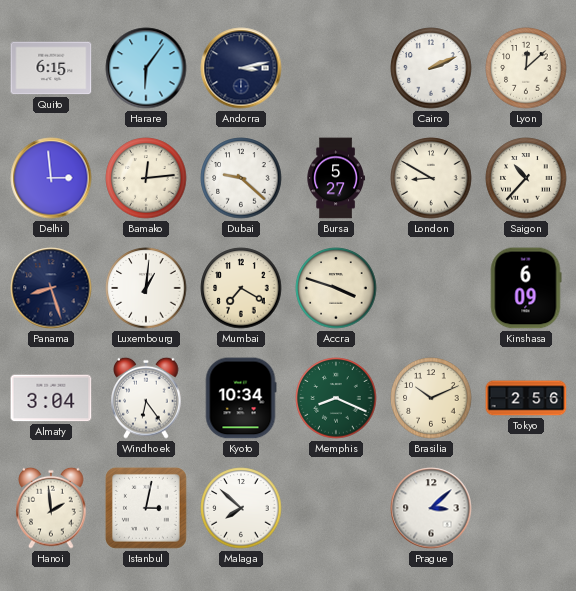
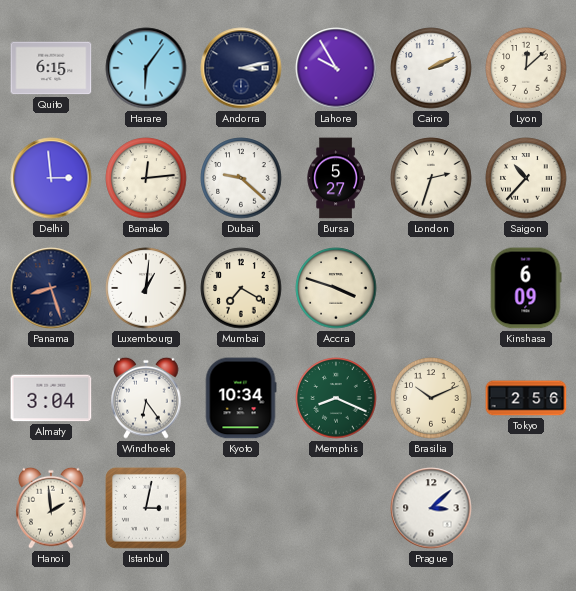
Lahore: none -> 9:55 (336, 68)
London: 8:50 -> 2:33 (431, 178)
Malaga: 7:52 -> none (241, 508)
